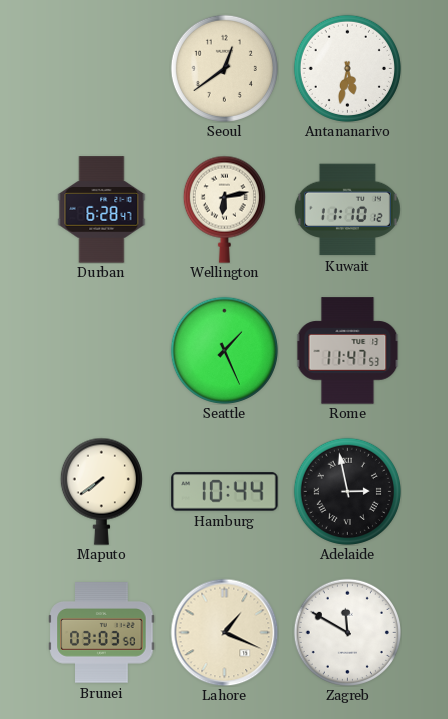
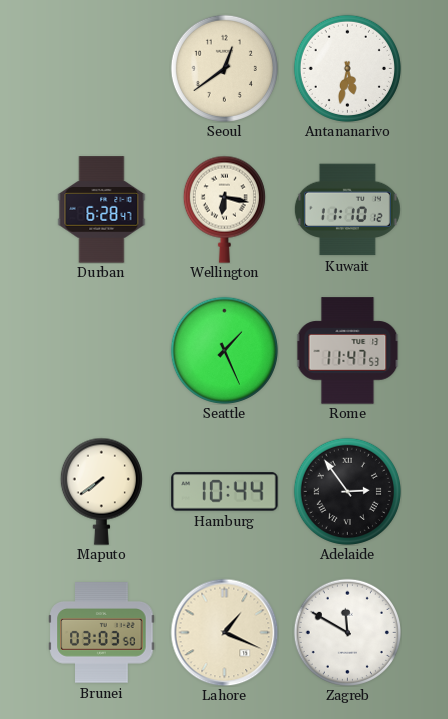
Wellington: 6:13 -> 6:17 (224, 209)
Adelaide: 2:58 -> 2:54 (347, 491)
